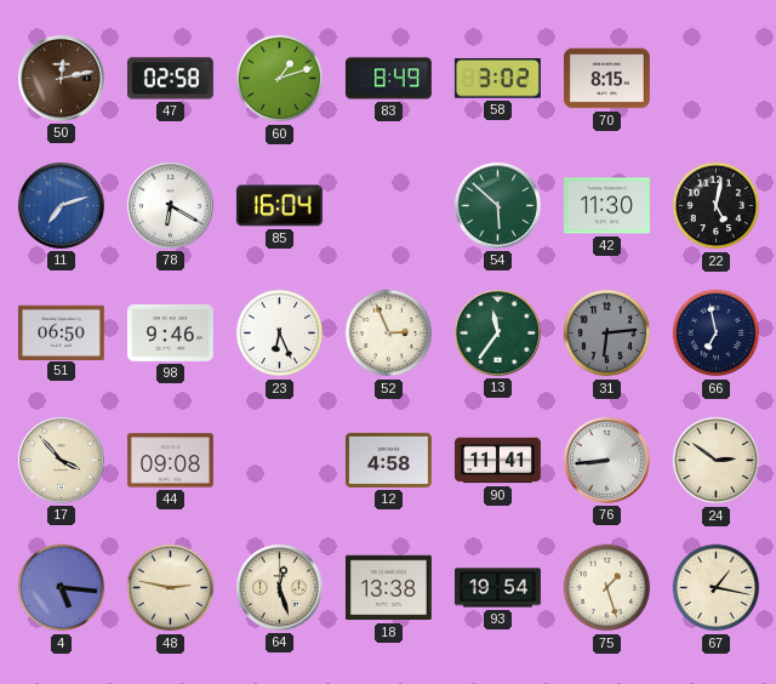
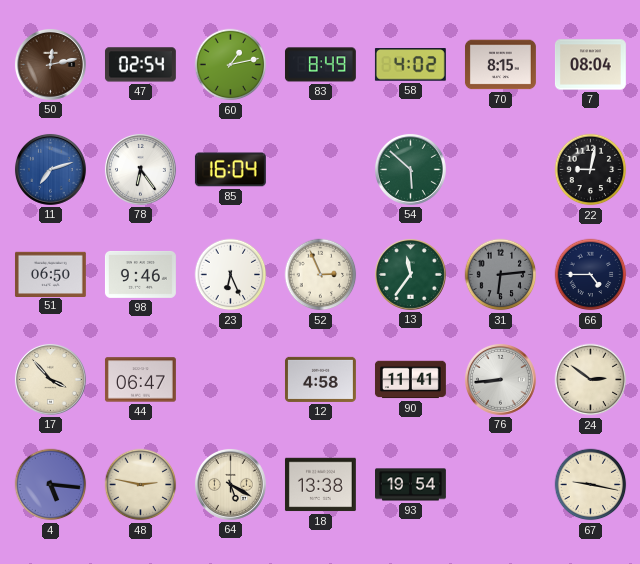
47: 02:58 -> 02:54 (140, 65)
60: 1:12 -> 1:13 (231, 65)
58: 3:02 -> 4:02 (410, 65)
7: none -> 08:04 (590, 65)
78: 6:20 -> 6:24 (140, 169)
42: 11:30 -> none (606, 206)
22: 5:02 -> 9:02 (591, 170)
66: 6:58 -> 4:45 (591, 275)
44: 09:08 -> 06:47 (140, 380)
64: 12:27 -> 5:20 (230, 484)
75: 1:27 -> none (607, 588)
67: 1:17 -> 9:17 (591, 485)
